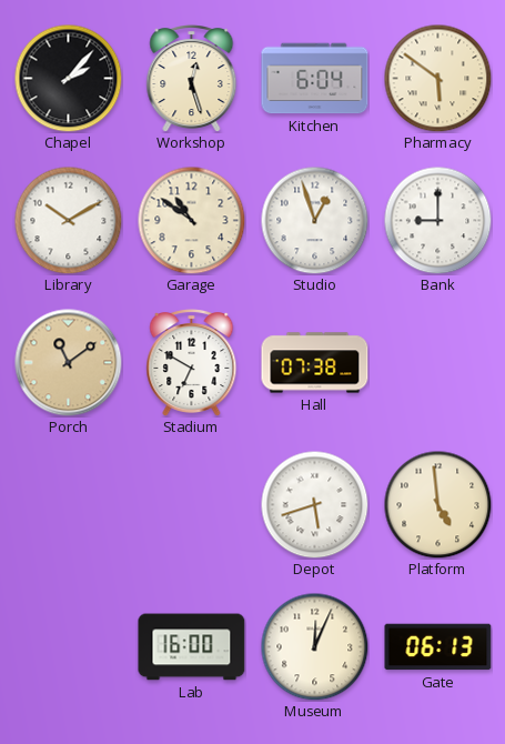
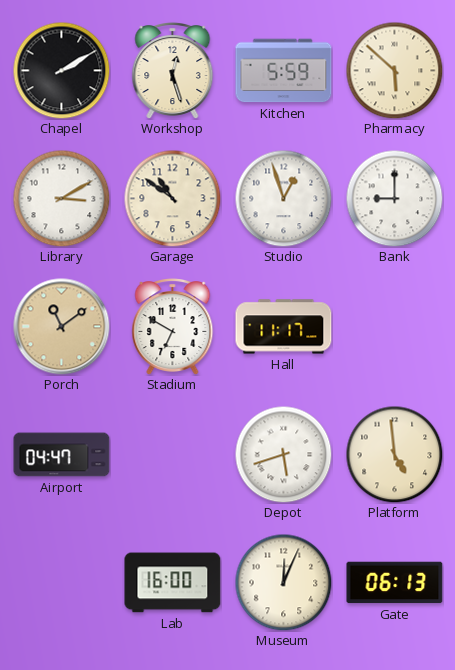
Chapel: 2:07 -> 2:10 (61, 70)
Kitchen: 6:04 -> 5:59 (284, 71)
Pharmacy: 5:51 -> 5:52 (394, 70)
Library: 10:10 -> 3:10 (61, 198)
Hall: 07:38 -> 11:17 (284, 327)
Airport: none -> 04:47 (62, 455)
